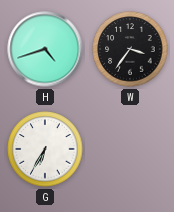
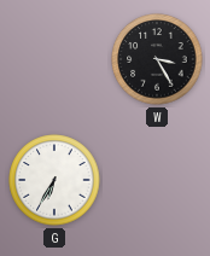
H: 4:42 -> none (45, 49)
W: 3:36 -> 3:25 (157, 59)
